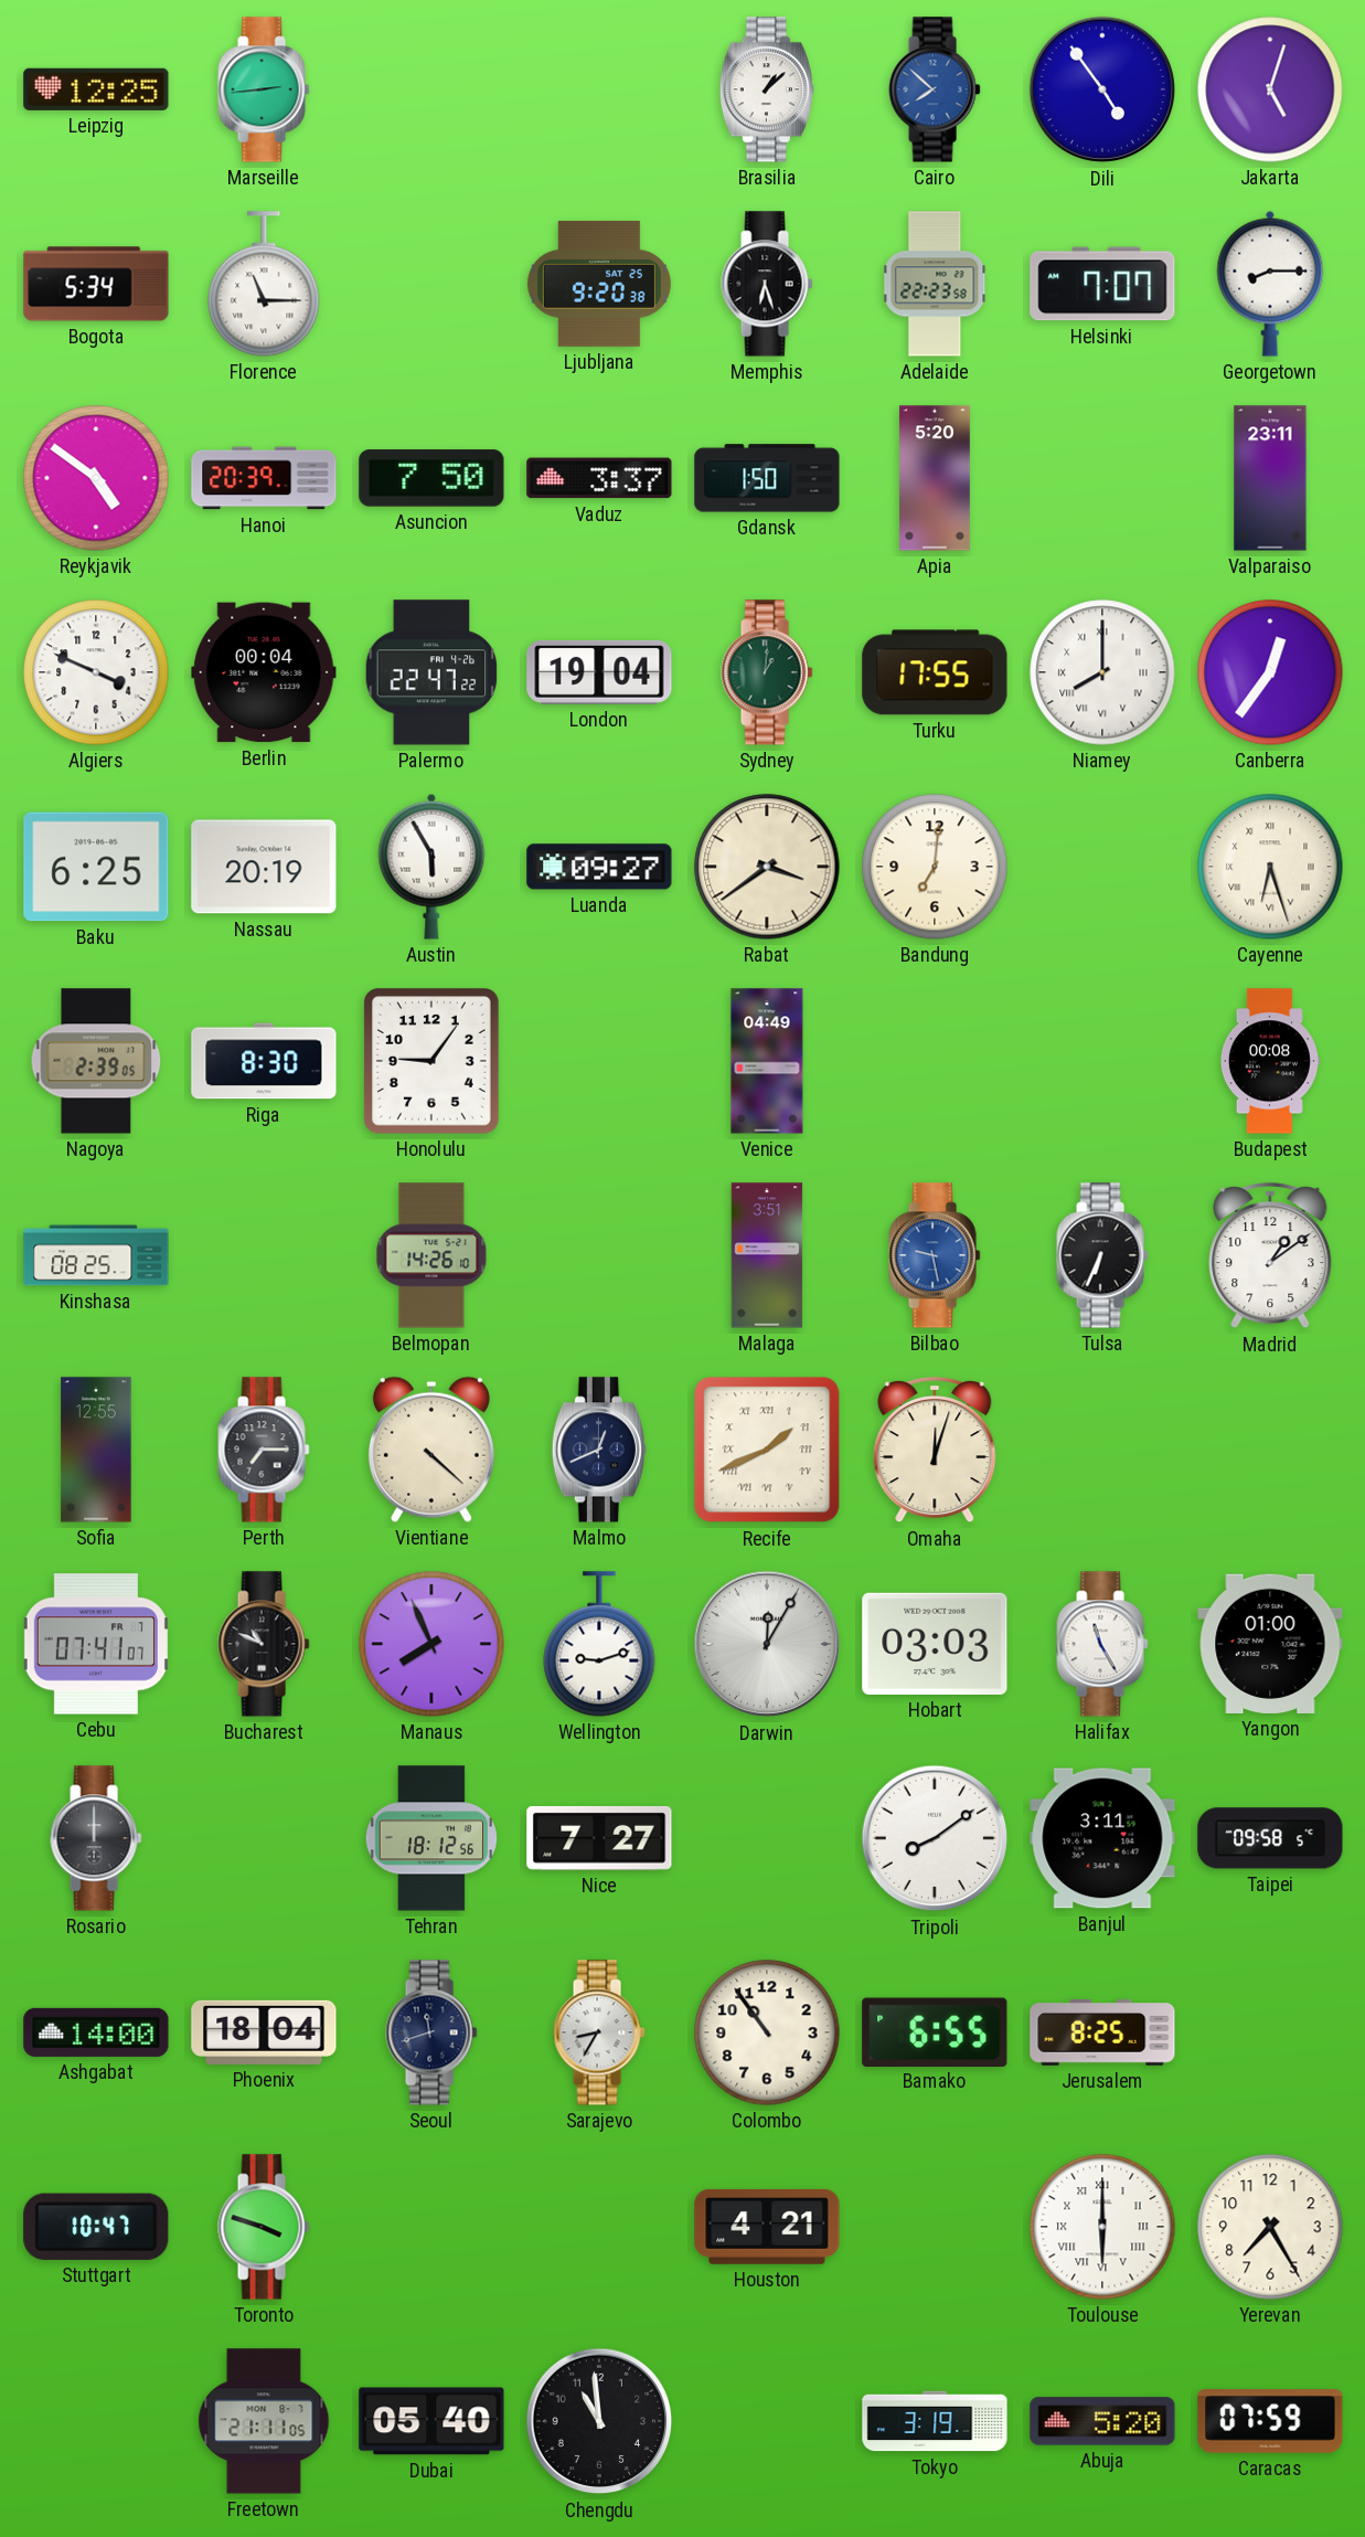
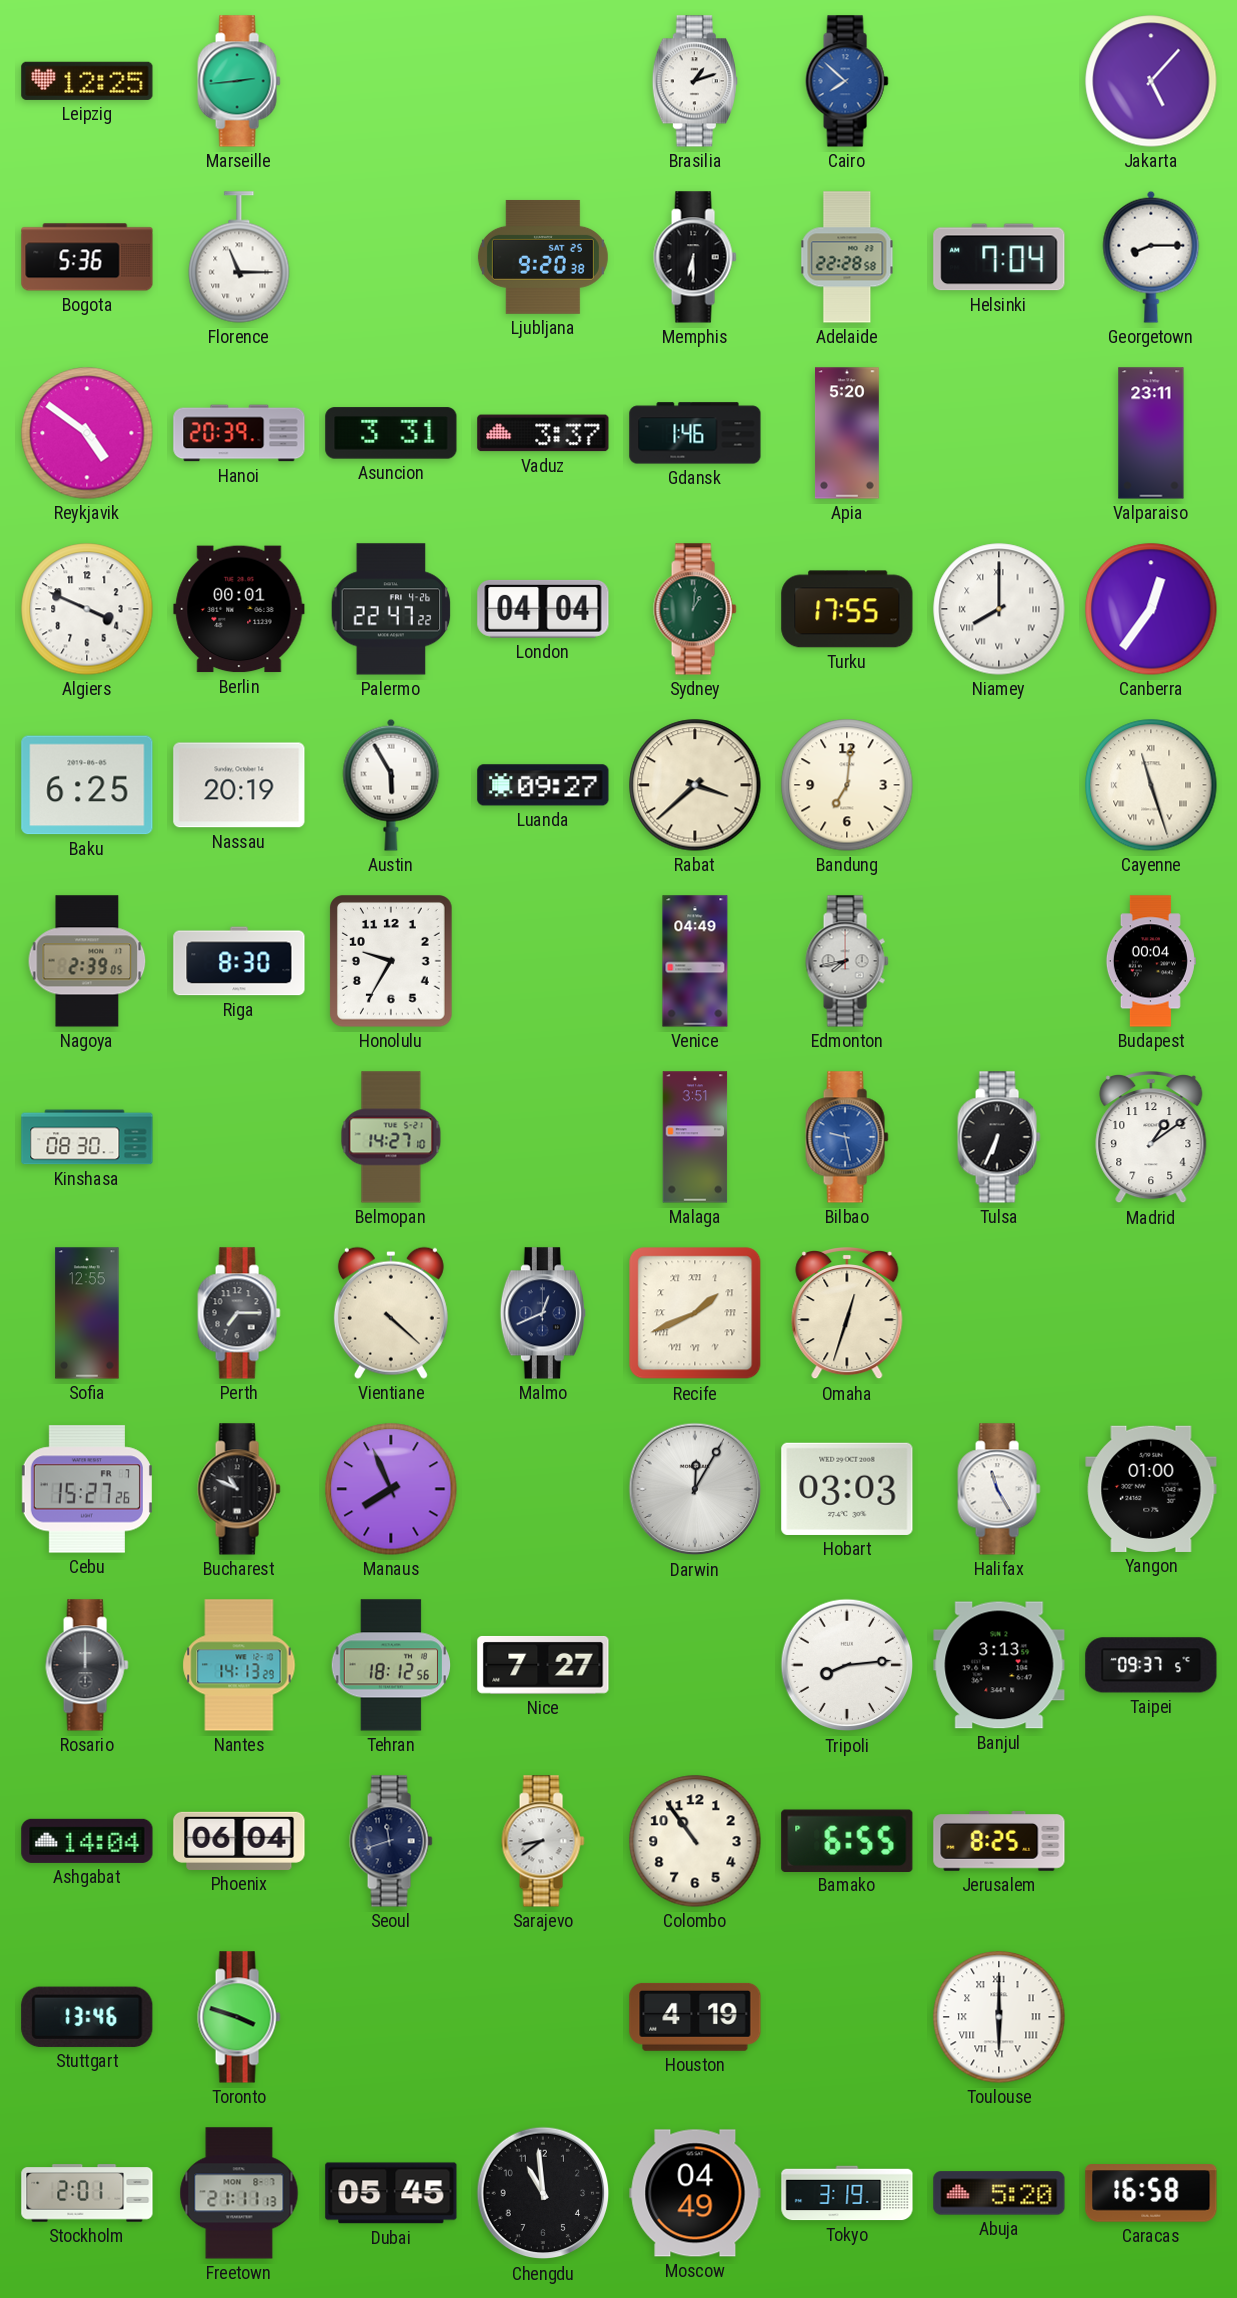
Brasilia: 1:08 -> 1:12 (695, 81)
Dili: 4:54 -> none (1102, 89)
Jakarta: 5:03 -> 5:07 (1151, 81)
Bogota: 5:34 -> 5:36 (87, 257)
Memphis: 6:27 -> 6:30 (695, 257)
Adelaide: 22:23 -> 22:28 (847, 257)
Helsinki: 7:07 -> 7:04 (999, 257)
Asuncion: 7:50 -> 3:31 (391, 433)
Gdansk: 1:50 -> 1:46 (695, 433)
Berlin: 00:04 -> 00:01 (239, 609)
London: 19:04 -> 04:04 (543, 609)
Rabat: 3:39 -> 3:38 (695, 785)
Cayenne: 6:27 -> 11:27 (1151, 785)
Honolulu: 9:06 -> 9:35 (391, 961)
Edmonton: none -> 7:43 (847, 961)
Budapest: 00:08 -> 00:04 (1151, 961)
Kinshasa: 08:25 -> 08:30 (87, 1137)
Belmopan: 14:26 -> 14:27 (391, 1137)
Omaha: 12:03 -> 12:33 (847, 1314)
Cebu: 07:41 -> 15:27 (87, 1489)
Wellington: 9:12 -> none (599, 1644)
Nantes: none -> 14:13 (239, 1665)
Tripoli: 8:09 -> 8:14 (847, 1665)
Banjul: 3:11 -> 3:13 (999, 1665)
Taipei: 09:58 -> 09:37 (1151, 1665)
Ashgabat: 14:00 -> 14:04 (87, 1841)
Phoenix: 18:04 -> 06:04 (239, 1841)
Sarajevo: 8:35 -> 8:39 (543, 1841)
Stuttgart: 10:47 -> 13:46 (87, 2017)
Houston: 4:21 -> 4:19 (695, 2017)
Yerevan: 7:25 -> none (1270, 2227)
Stockholm: none -> 2:01 (87, 2193)
Freetown: 21:11:05 -> 21:11:13 (239, 2193)
Dubai: 05:40 -> 05:45 (391, 2193)
Moscow: none -> 04:49 (695, 2193)
Caracas: 07:59 -> 16:58 (1151, 2193)
